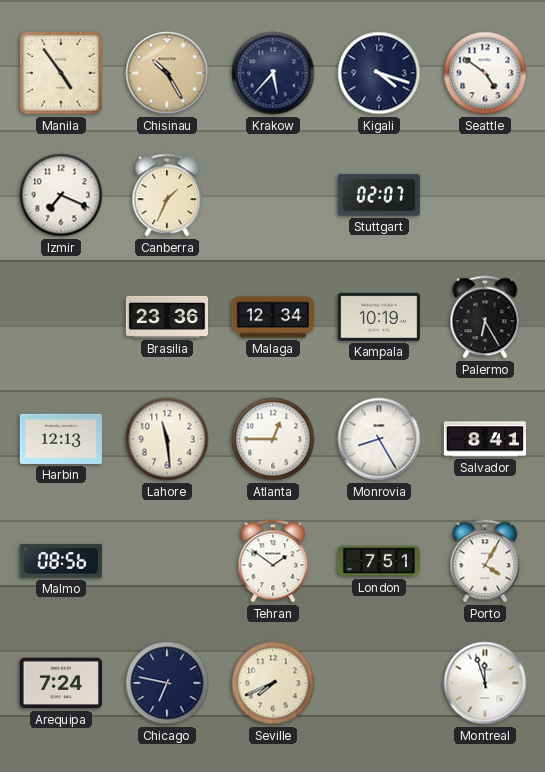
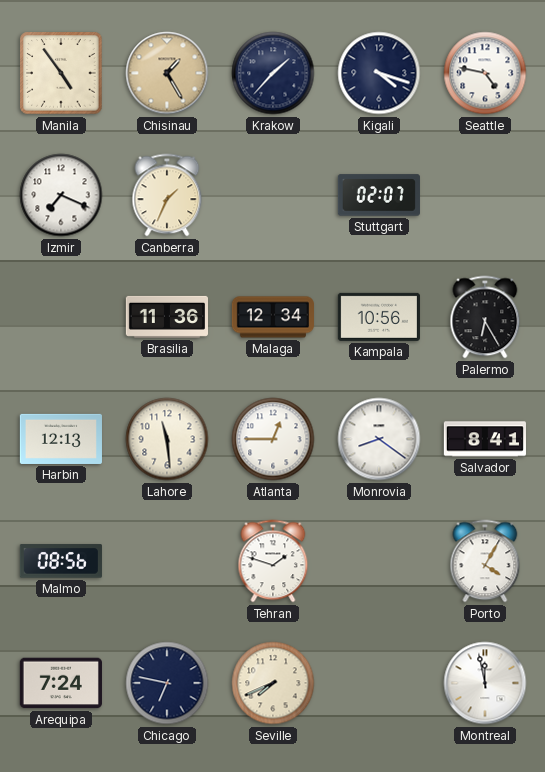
Chisinau: 10:25 -> 1:25 (167, 73)
Krakow: 5:37 -> 1:37 (273, 73)
Seattle: 4:51 -> 4:47 (485, 73)
Brasilia: 23:36 -> 11:36 (166, 317)
Kampala: 10:19 -> 10:56 (379, 317)
Monrovia: 8:25 -> 8:21 (379, 439)
Tehran: 1:51 -> 1:48 (273, 561)
London: 7:51 -> none (379, 561)
Montreal: 11:57 -> 11:58 (485, 683)
